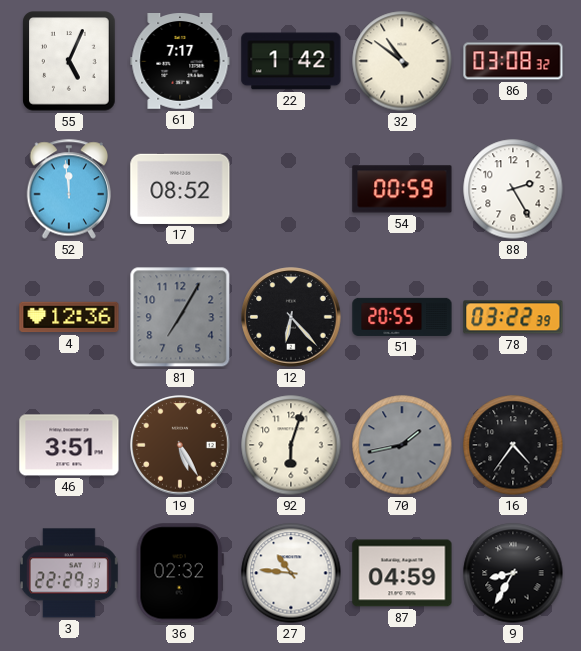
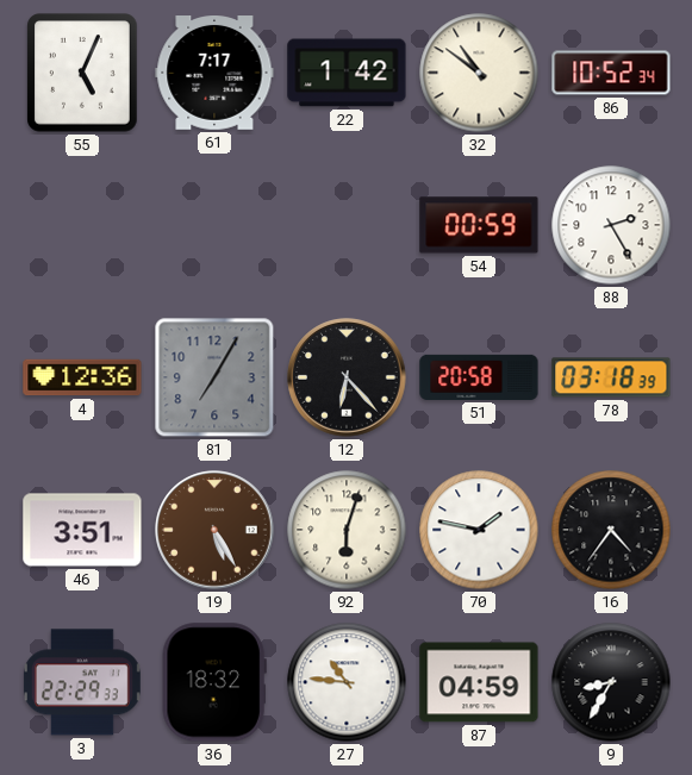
86: 03:08 -> 10:52 (611, 73)
52: 11:59 -> none (69, 189)
17: 08:52 -> none (180, 189)
51: 20:55 -> 20:58 (479, 377)
78: 03:22 -> 03:18 (611, 377)
70: 1:43 -> 1:47 (479, 530)
70 dial: grey -> white (479, 530)
36: 02:32 -> 18:32 (214, 682)
